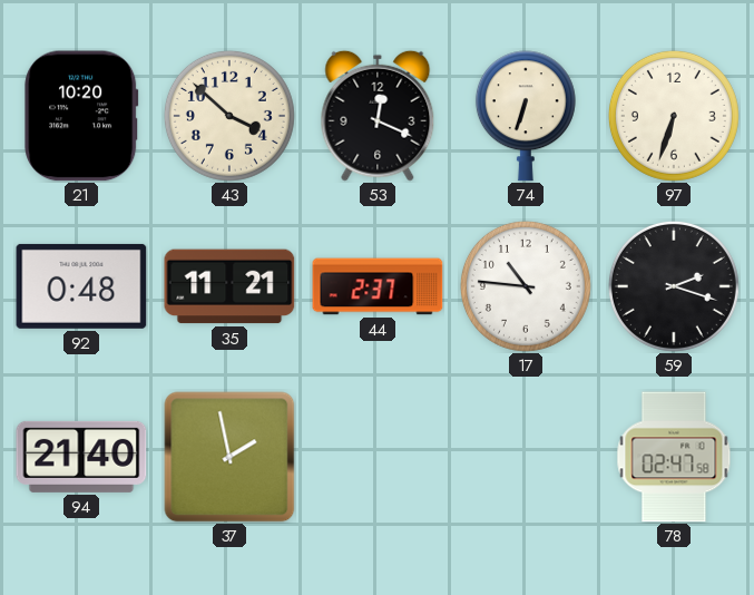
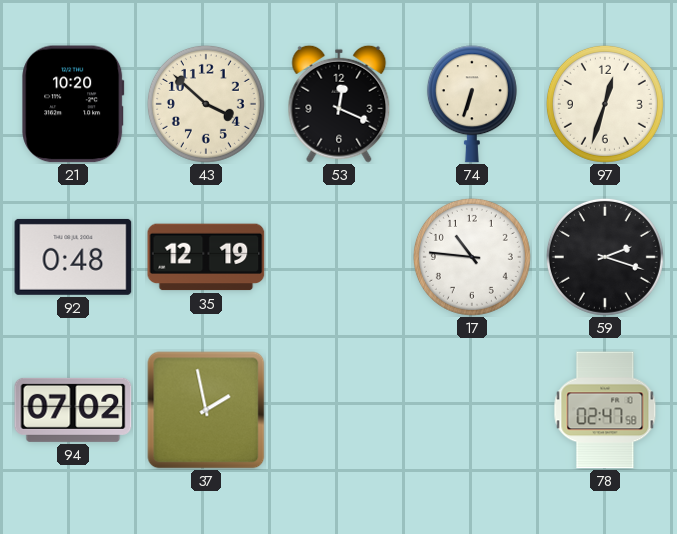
97: 6:33 -> 12:33 (605, 104)
35: 11:21 -> 12:19 (206, 257)
44: 2:37 -> none (378, 286)
94: 21:40 -> 07:02 (73, 410)
